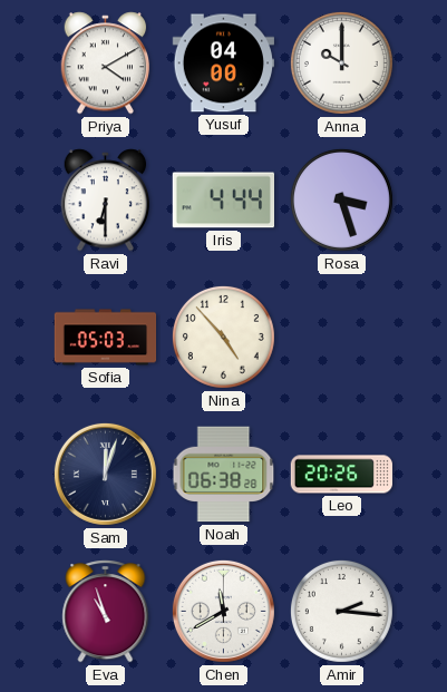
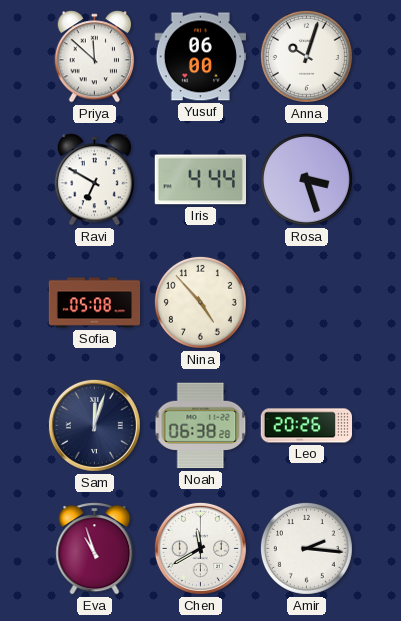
Priya: 4:10 -> 11:52 (95, 57)
Yusuf: 04:00 -> 06:00 (200, 57)
Anna: 10:00 -> 10:03 (306, 56)
Ravi: 6:30 -> 6:50 (95, 180)
Sofia: 05:03 -> 05:08 (95, 303)
